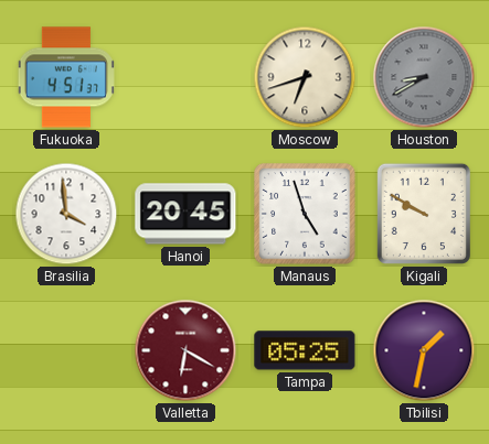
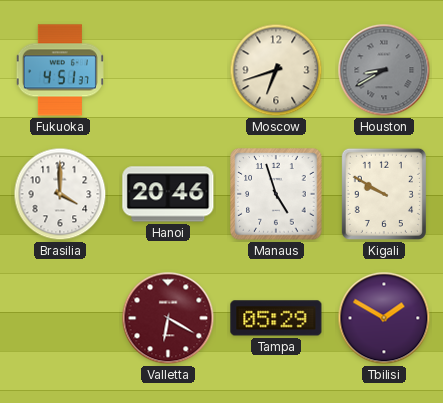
Brasilia: 3:59 -> 4:00 (60, 194)
Hanoi: 20:45 -> 20:46 (168, 194)
Tampa: 05:25 -> 05:29 (276, 318)
Tbilisi: 1:32 -> 1:50 (384, 318)
